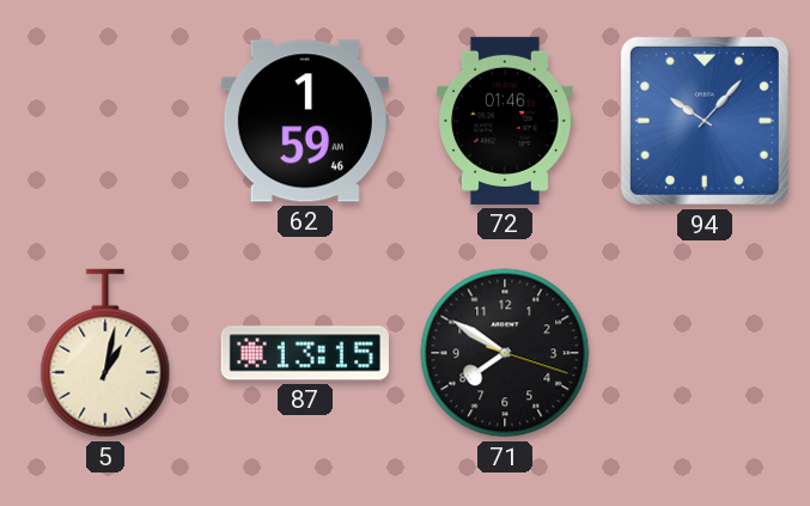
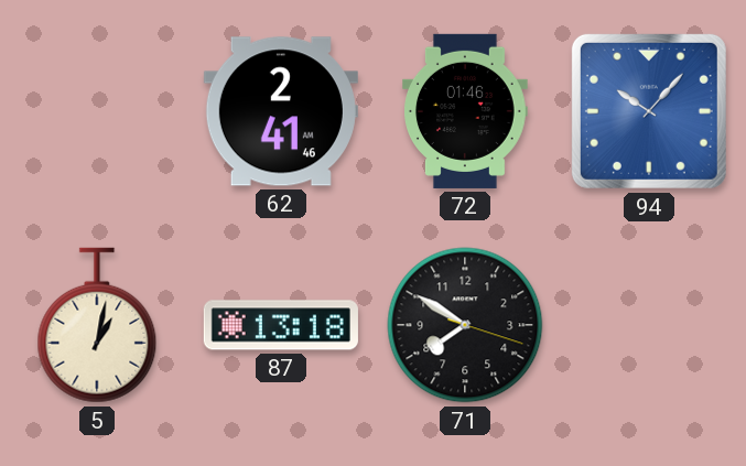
62: 1:59 -> 2:41 (281, 111)
87: 13:15 -> 13:18 (281, 325)
